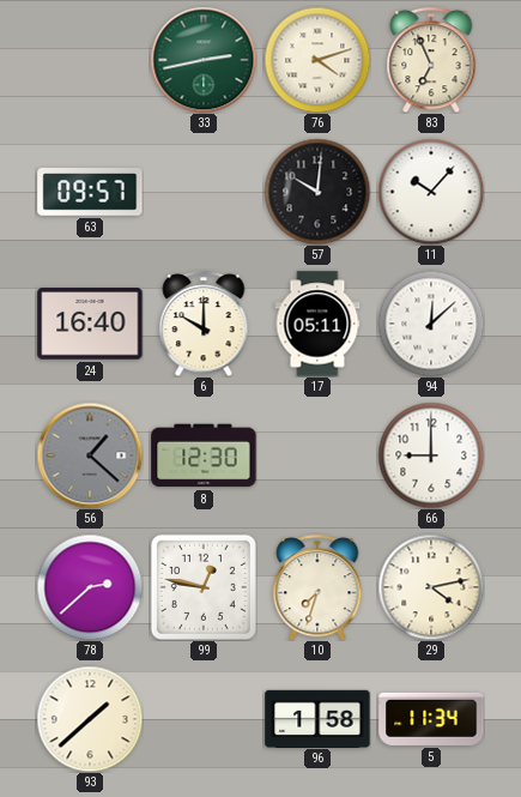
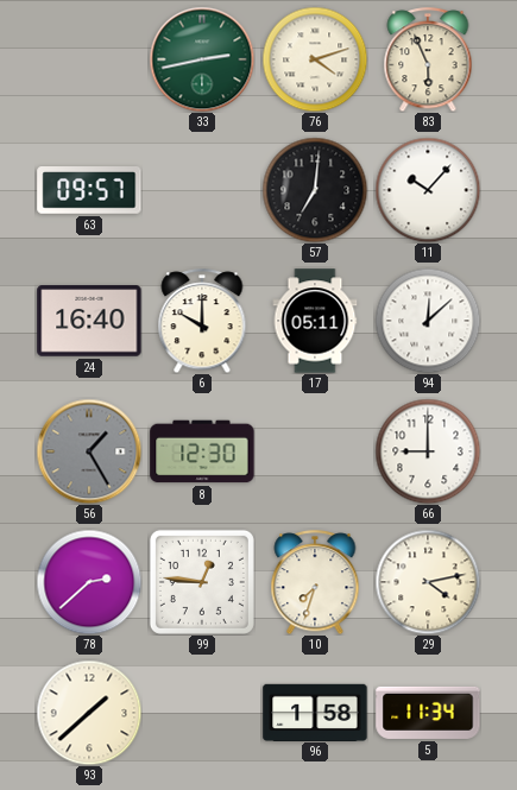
83: 6:56 -> 5:56 (428, 59)
57: 10:01 -> 7:01 (315, 190)
56: 1:22 -> 1:25 (89, 451)
99: 12:47 -> 12:46 (202, 582)
